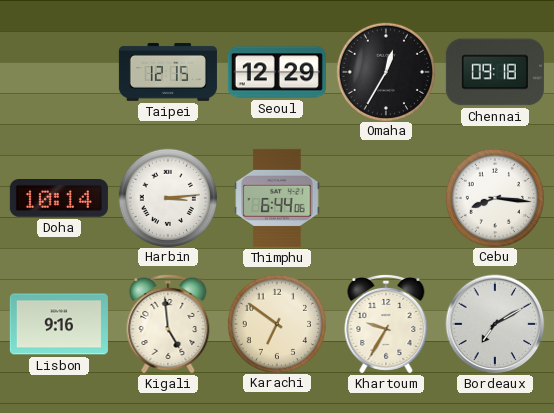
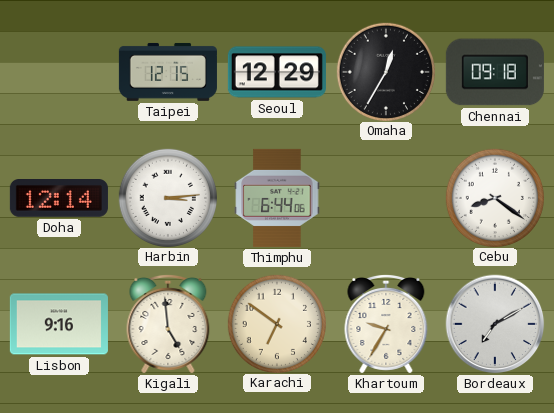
Doha: 10:14 -> 12:14 (59, 199)
Cebu: 8:16 -> 8:21 (494, 197)
